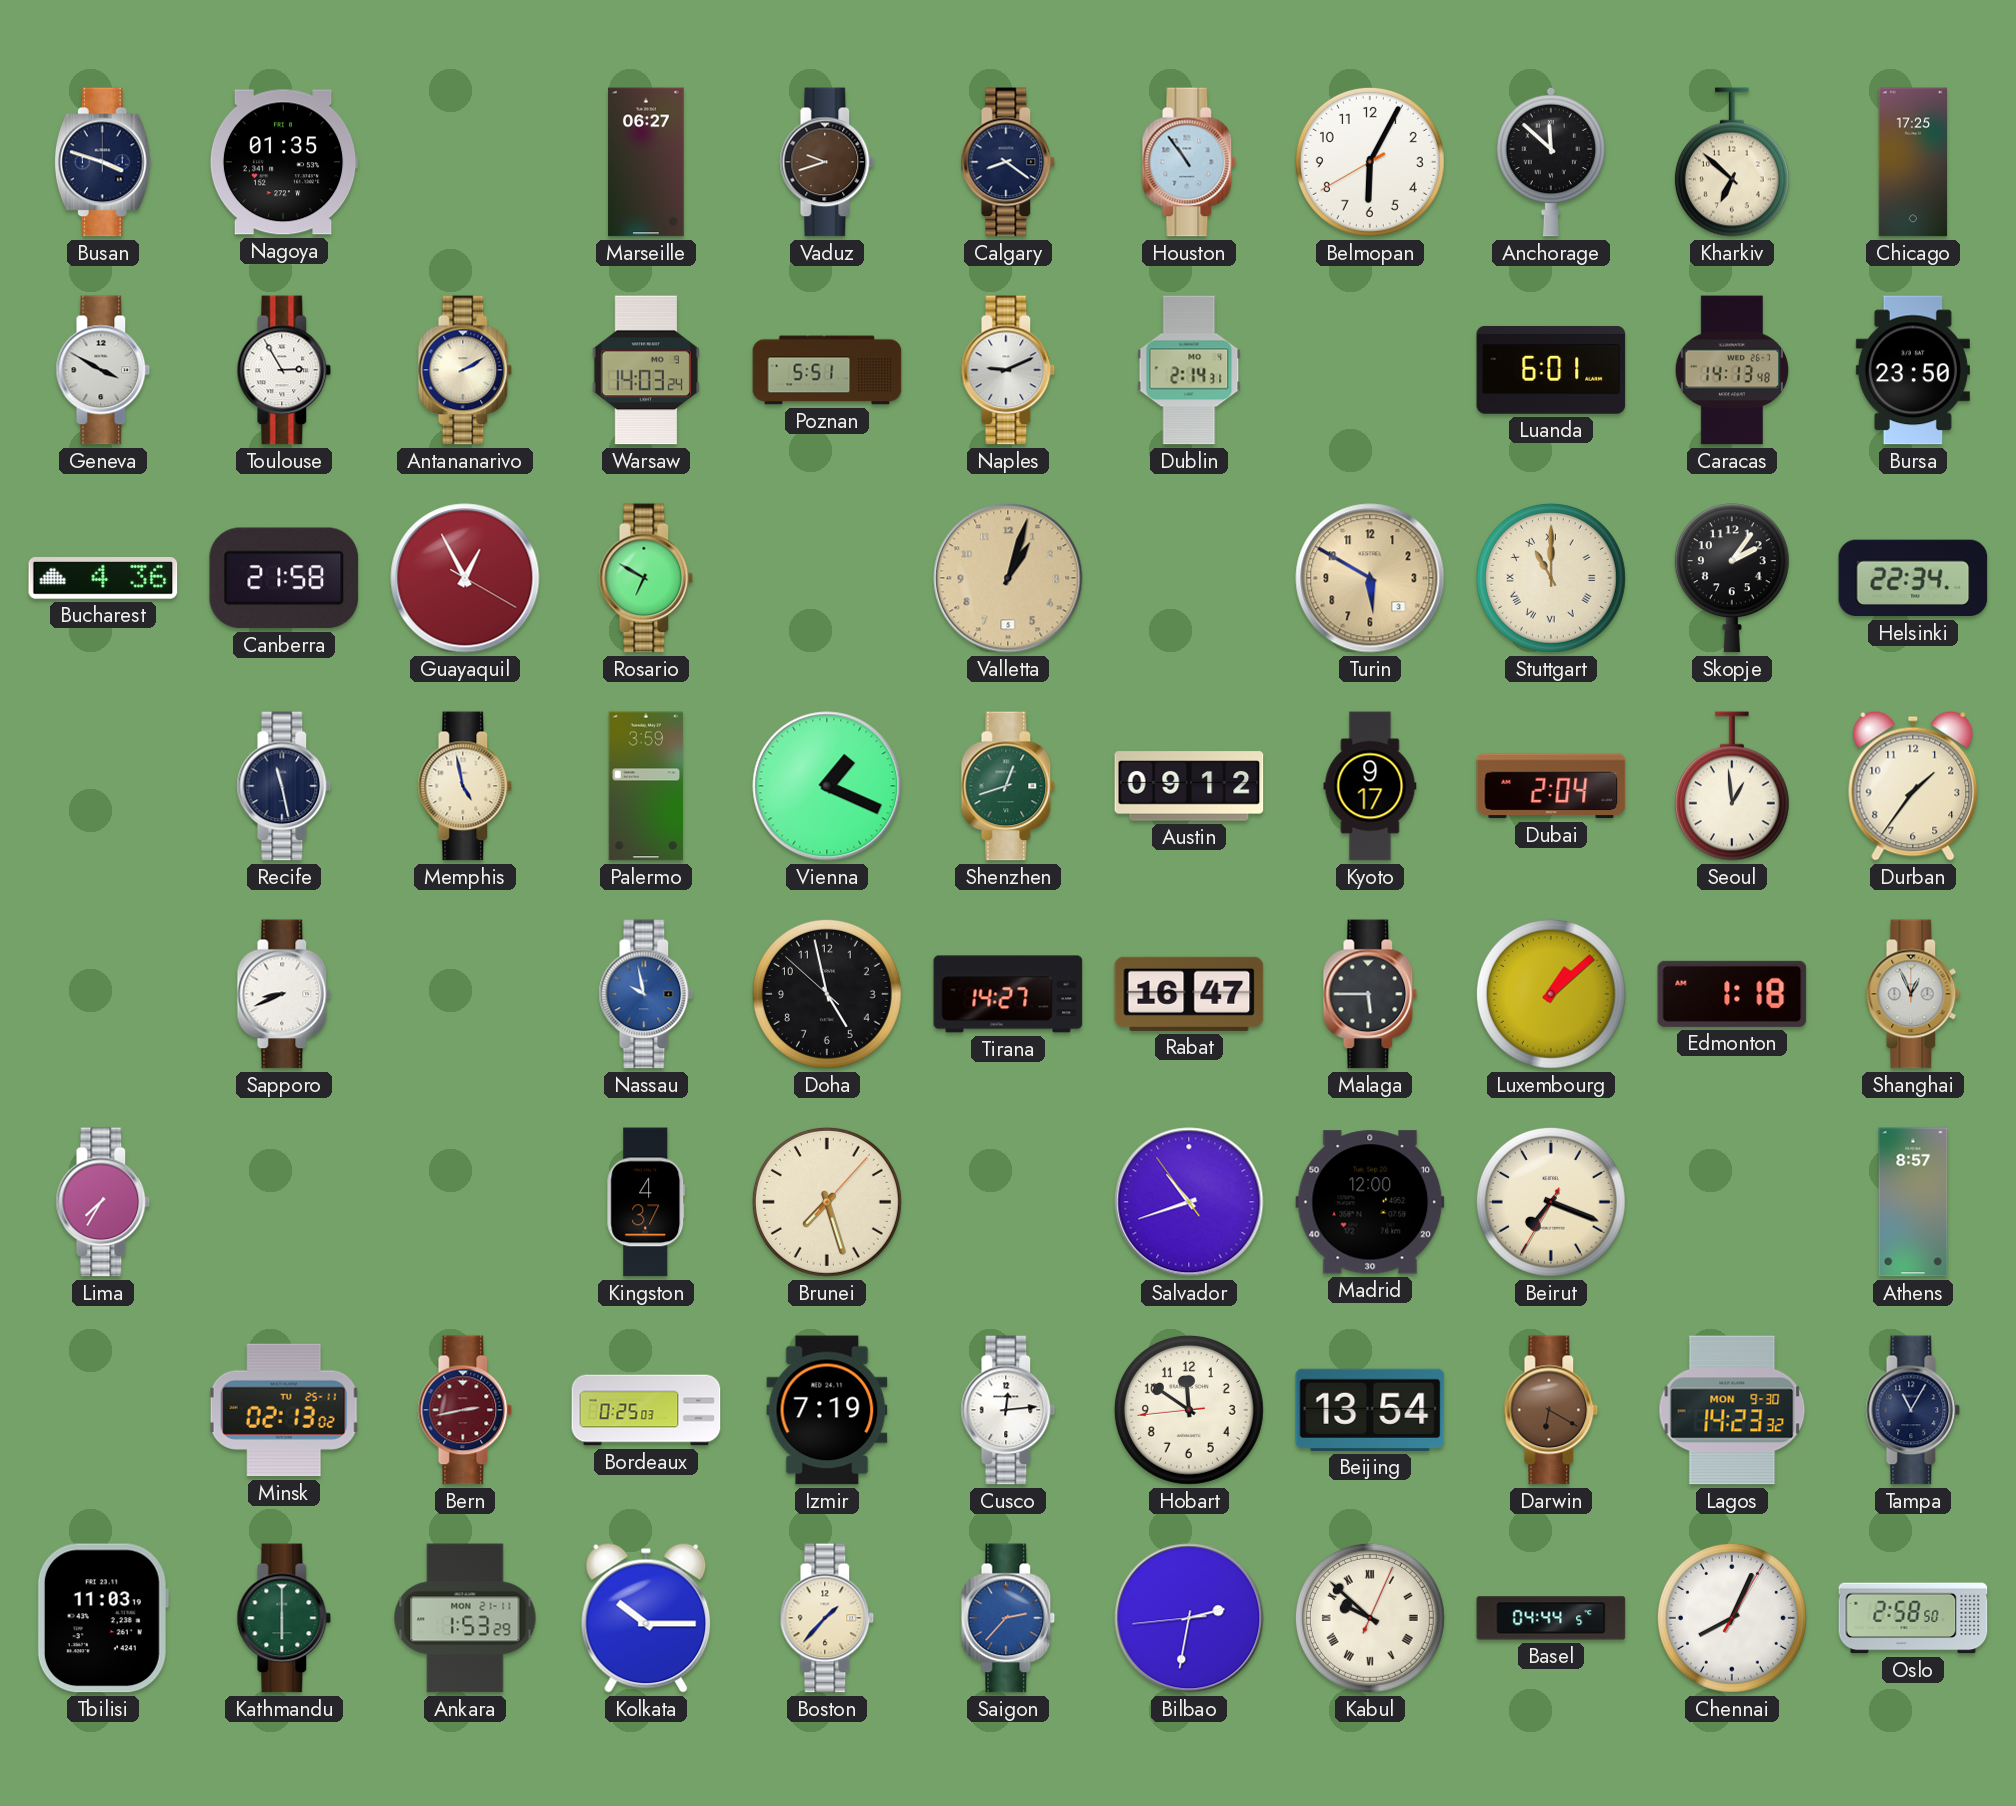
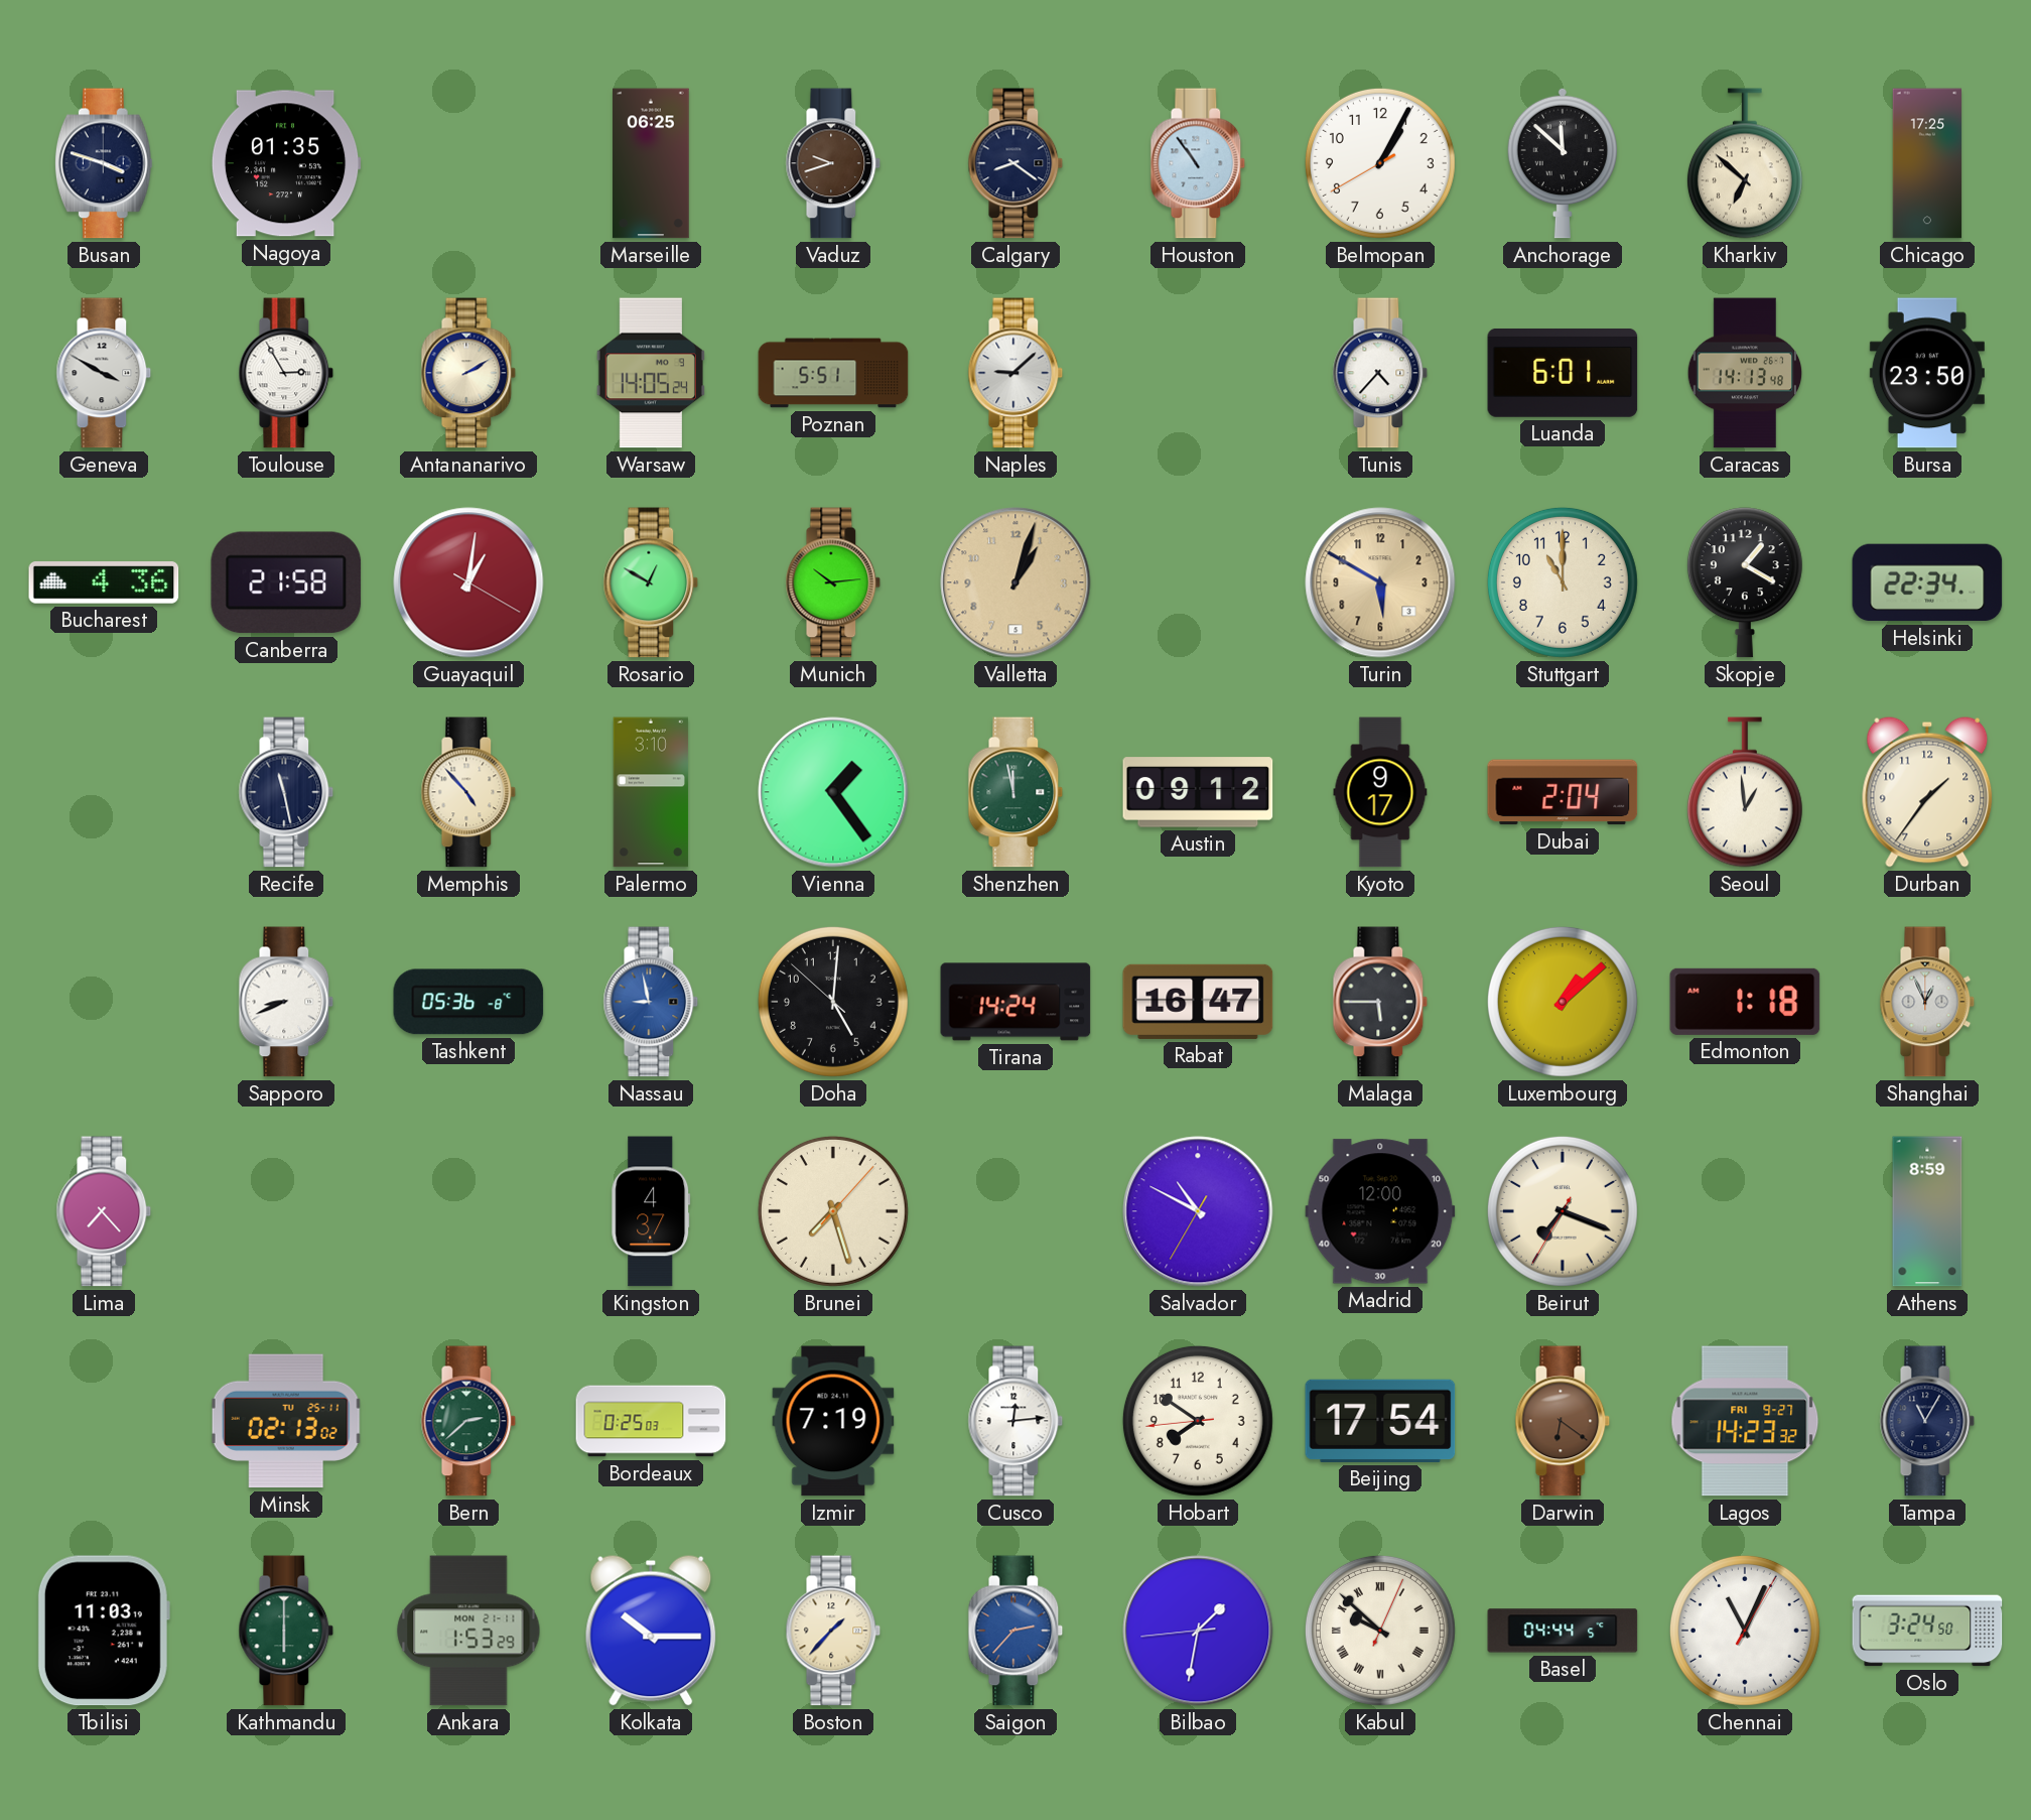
Marseille: 06:27 -> 06:25 (651, 163)
Belmopan: 6:04 -> 1:04 (1380, 163)
Warsaw: 14:03 -> 14:05 (651, 373)
Naples: 9:11 -> 9:08 (1016, 373)
Dublin: 2:14 -> none (1189, 370)
Tunis: none -> 4:37 (1380, 373)
Guayaquil: 12:55 -> 1:01 (468, 582)
Rosario: 6:50 -> 12:50 (651, 582)
Munich: none -> 10:14 (833, 582)
Stuttgart numerals: Roman -> Arabic (1563, 582)
Skopje: 2:06 -> 1:20 (1745, 582)
Memphis: 4:58 -> 4:53 (468, 792)
Palermo: 3:59 -> 3:10 (651, 792)
Vienna: 1:19 -> 1:24 (833, 792)
Shenzhen: 12:42 -> 11:58 (1016, 792)
Tashkent: none -> 05:36 (468, 1002)
Nassau: 9:58 -> 8:58 (651, 1002)
Doha: 4:57 -> 5:00 (833, 1002)
Tirana: 14:27 -> 14:24 (1016, 1002)
Lima: 7:35 -> 7:23 (104, 1211)
Salvador: 10:41 -> 10:49 (1198, 1211)
Athens: 8:57 -> 8:59 (1927, 1211)
Bern: 2:43 -> 2:38 (468, 1421)
Bern dial: burgundy -> green (468, 1421)
Hobart: 11:50 -> 7:50 (1198, 1421)
Beijing: 13:54 -> 17:54 (1380, 1421)
Darwin: 6:20 -> 6:21 (1563, 1421)
Lagos date: MON 9-30 -> FRI 9-27 (1745, 1421)
Bilbao: 2:31 -> 1:31 (1198, 1631)
Chennai: 8:04 -> 11:04 (1745, 1631)
Oslo: 2:58 -> 3:24 (1927, 1631)
